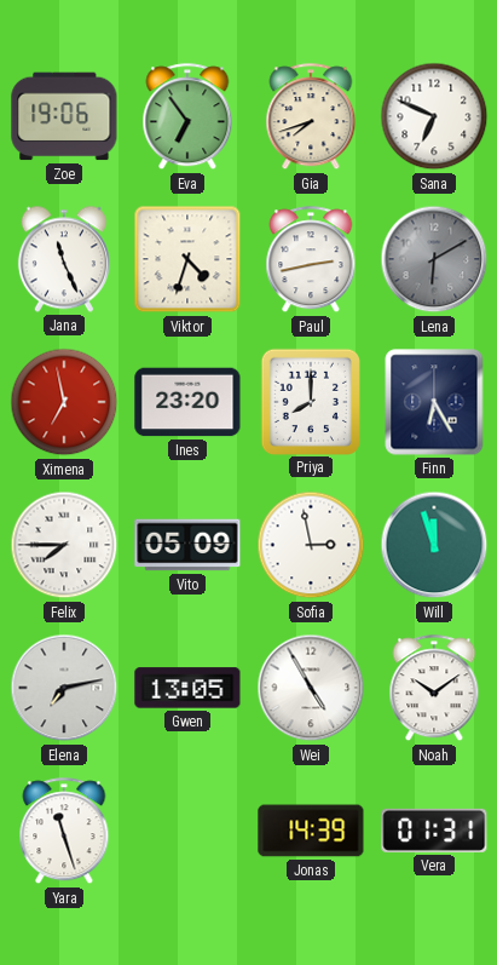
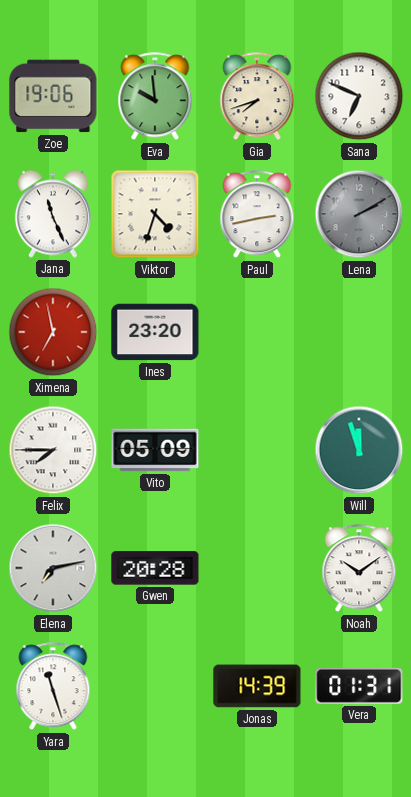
Eva: 6:54 -> 9:59 (155, 97)
Lena: 6:10 -> 2:10 (359, 214)
Priya: 8:00 -> none (310, 401)
Finn: 6:25 -> none (434, 402)
Sofia: 2:58 -> none (311, 545)
Gwen: 13:05 -> 20:28 (155, 568)
Wei: 4:55 -> none (311, 688)
